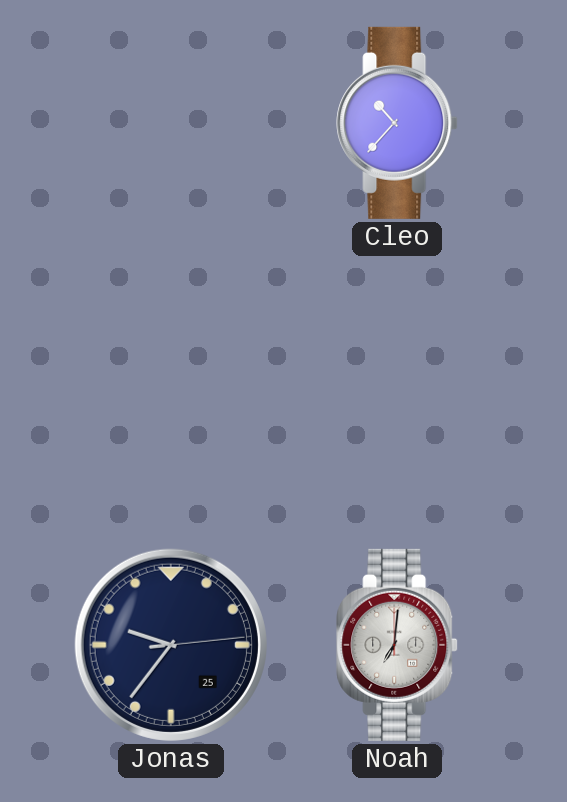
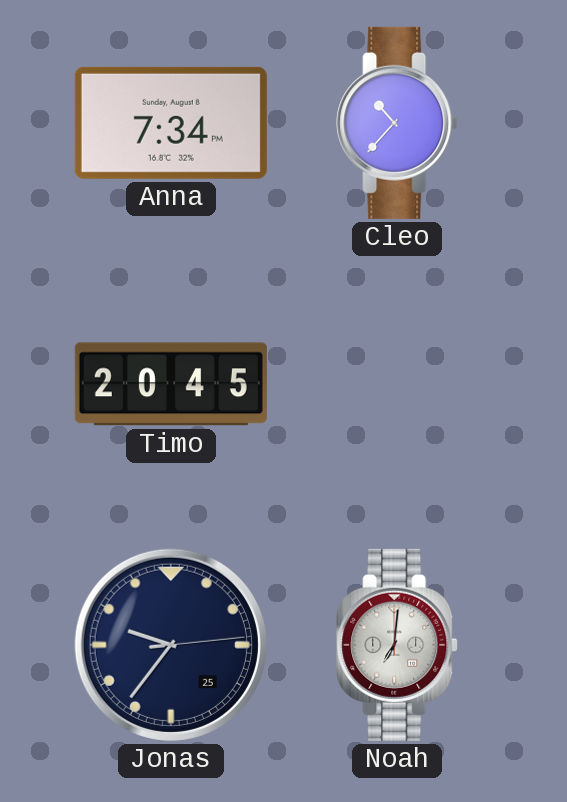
Anna: none -> 7:34 (171, 123)
Timo: none -> 20:45 (171, 384)
